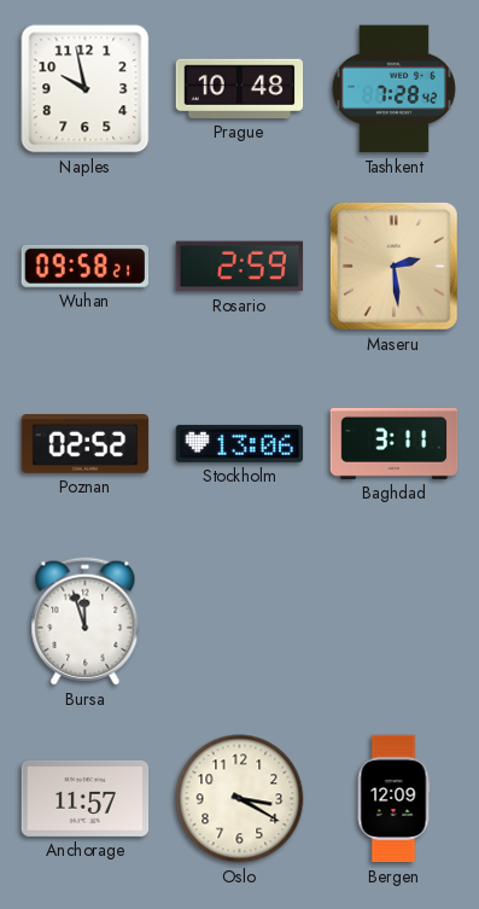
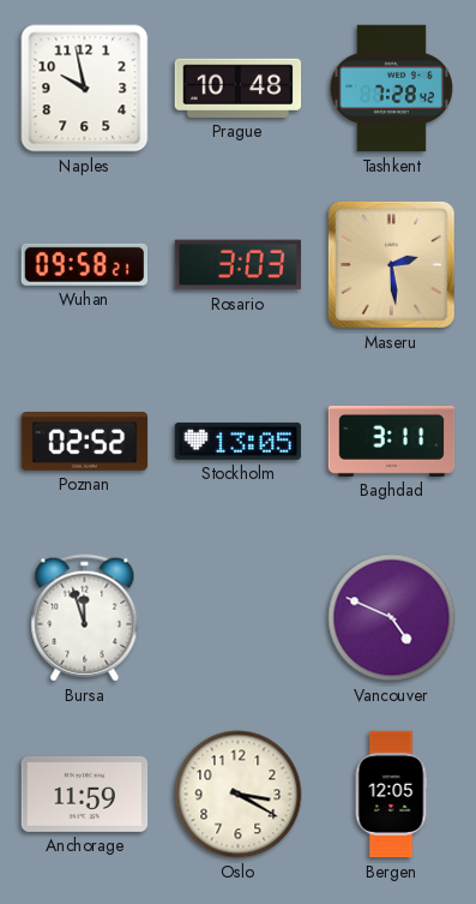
Rosario: 2:59 -> 3:03 (239, 265)
Stockholm: 13:06 -> 13:05 (239, 441)
Vancouver: none -> 4:49 (392, 618)
Anchorage: 11:57 -> 11:59 (85, 794)
Bergen: 12:09 -> 12:05 (391, 795)
